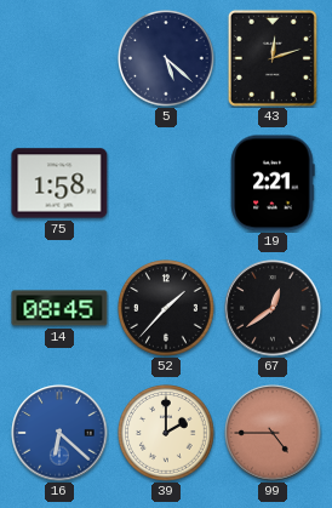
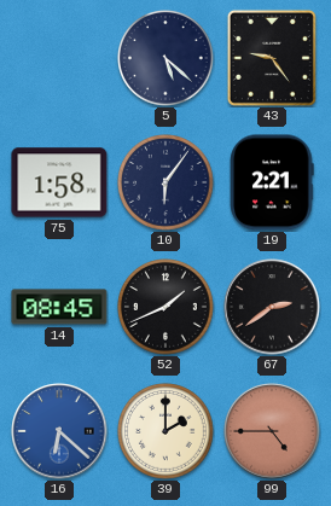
43: 12:12 -> 9:24 (272, 58)
10: none -> 6:06 (167, 184)
52: 1:37 -> 1:41 (167, 308)
67: 12:39 -> 2:39 (272, 307)
